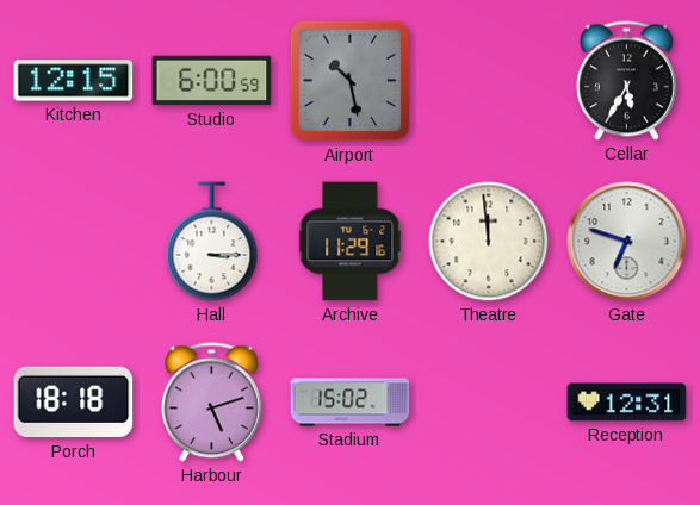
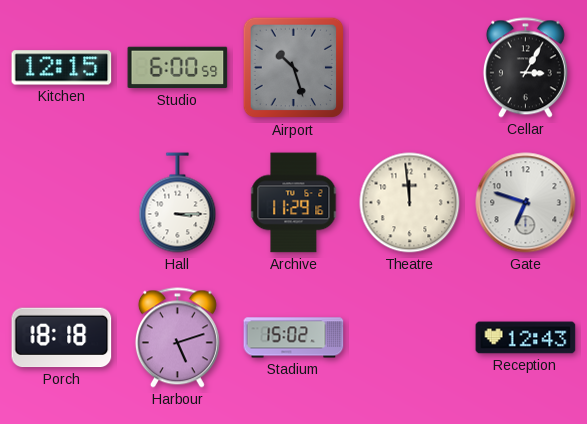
Airport: 10:28 -> 10:27 (294, 68)
Cellar: 5:35 -> 3:05 (525, 68)
Reception: 12:31 -> 12:43 (526, 338)
